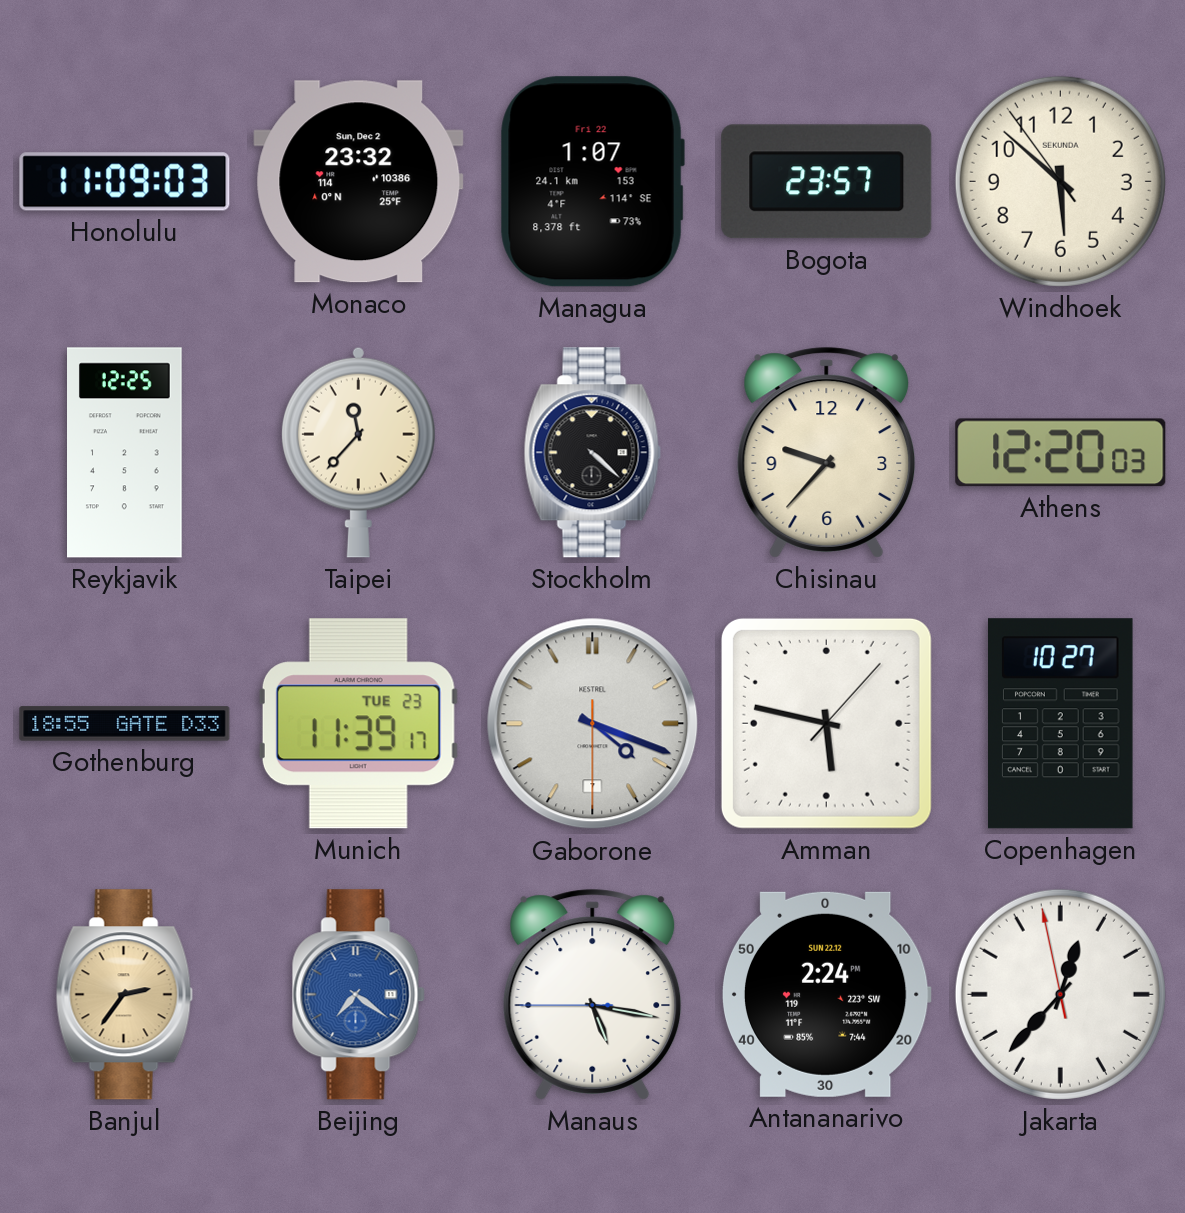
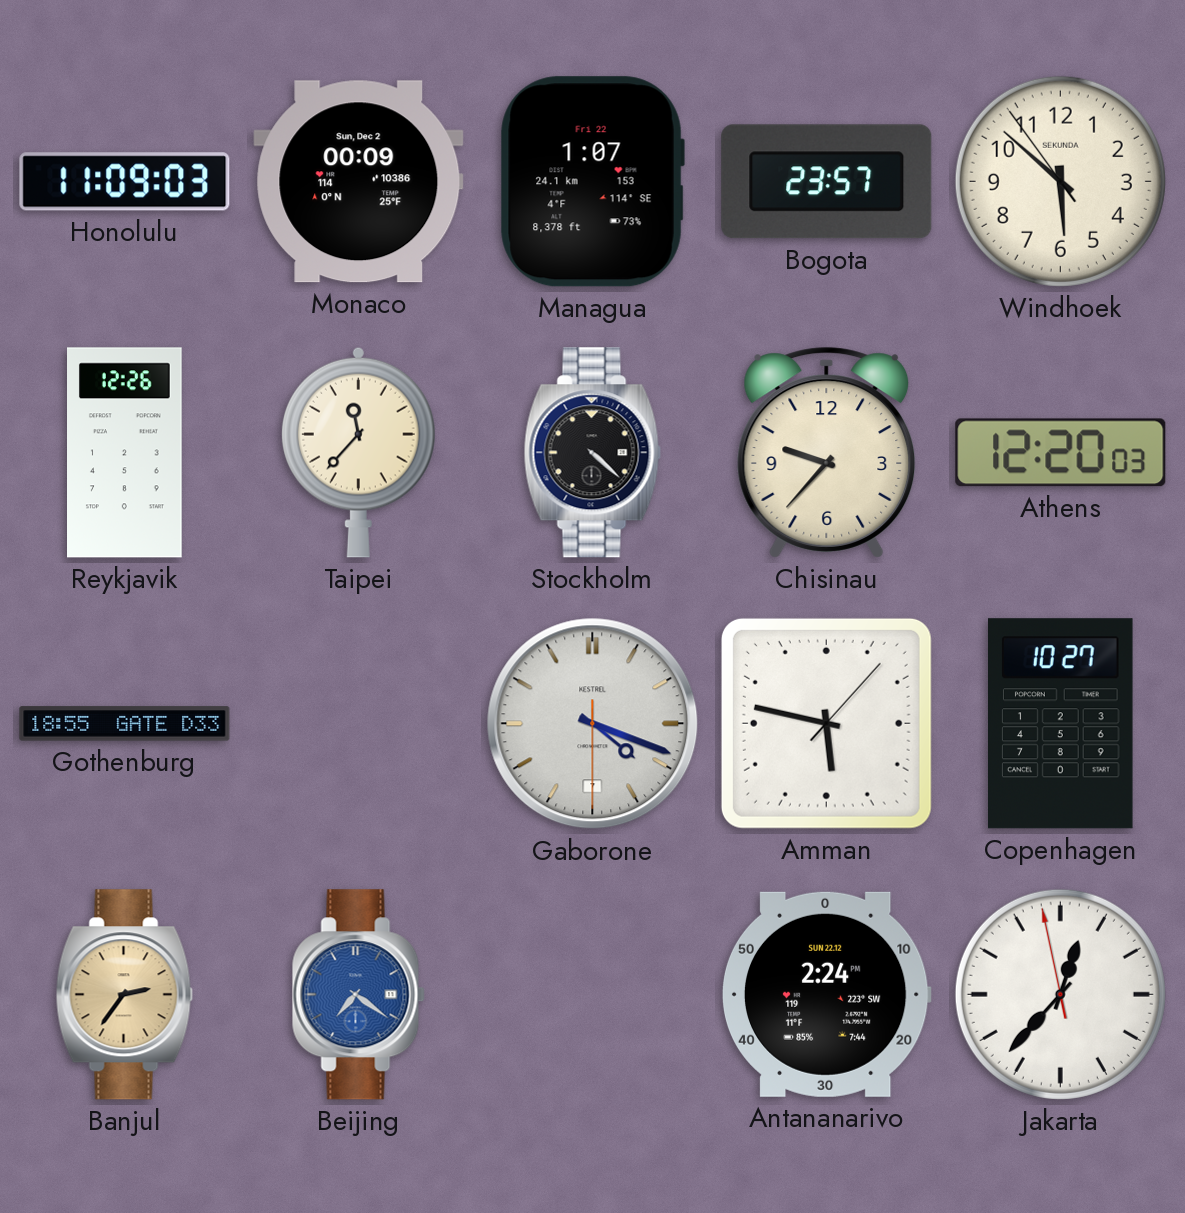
Monaco: 23:32 -> 00:09 (359, 182)
Reykjavik: 12:25 -> 12:26 (125, 453)
Munich: 11:39 -> none (358, 724)
Manaus: 5:16 -> none (593, 995)
